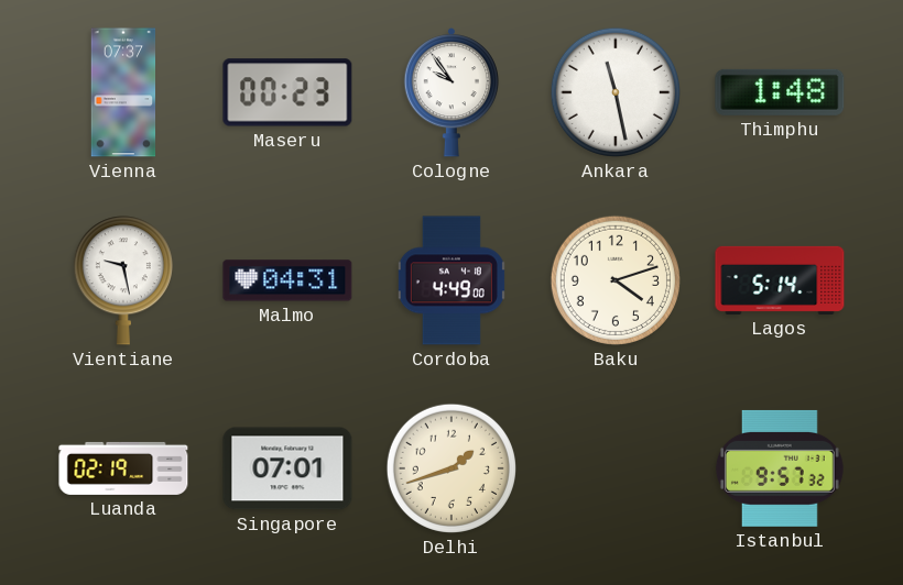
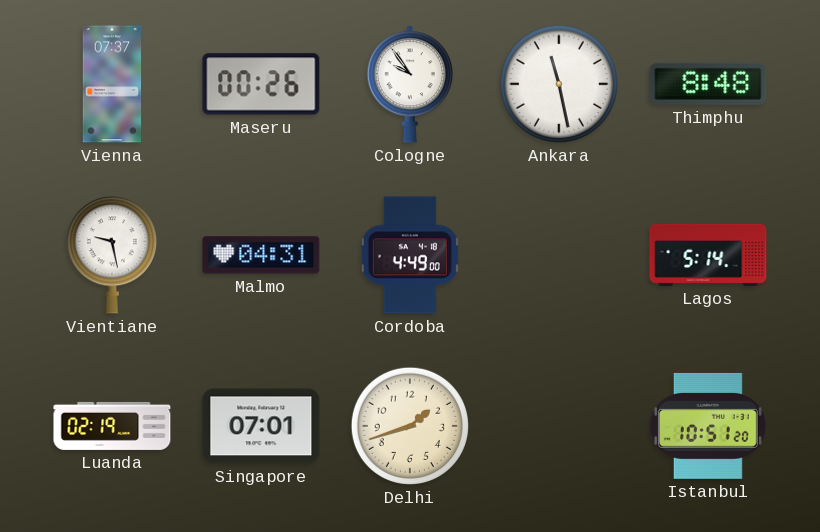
Maseru: 00:23 -> 00:26 (261, 84)
Thimphu: 1:48 -> 8:48 (708, 84)
Baku: 4:12 -> none (616, 280)
Istanbul: 9:57 -> 10:51 (708, 426)
